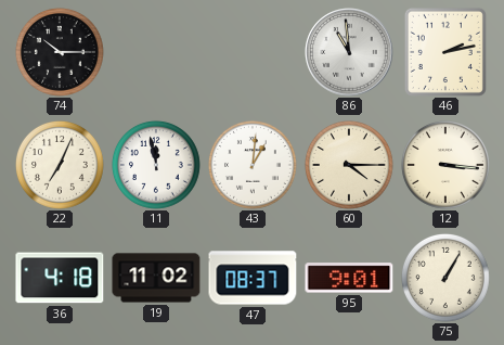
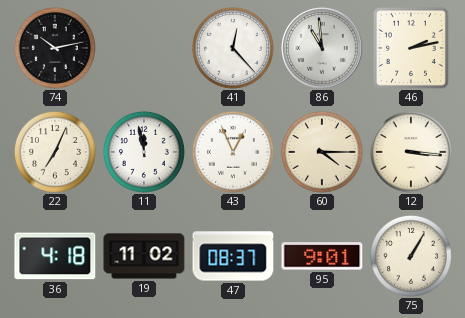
74: 10:15 -> 10:13 (55, 48)
41: none -> 12:23 (233, 48)
43: 1:01 -> 12:56 (233, 152)
